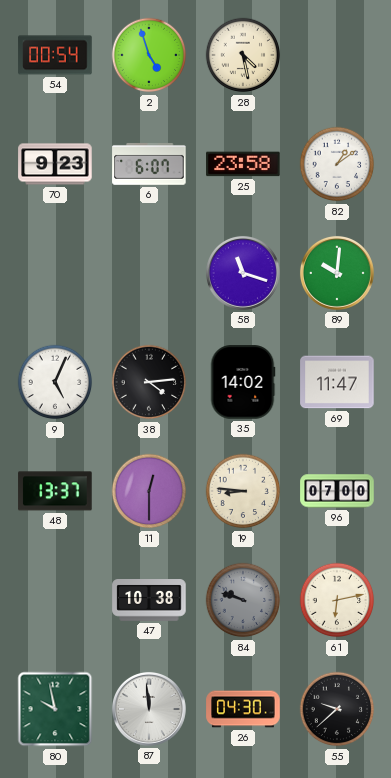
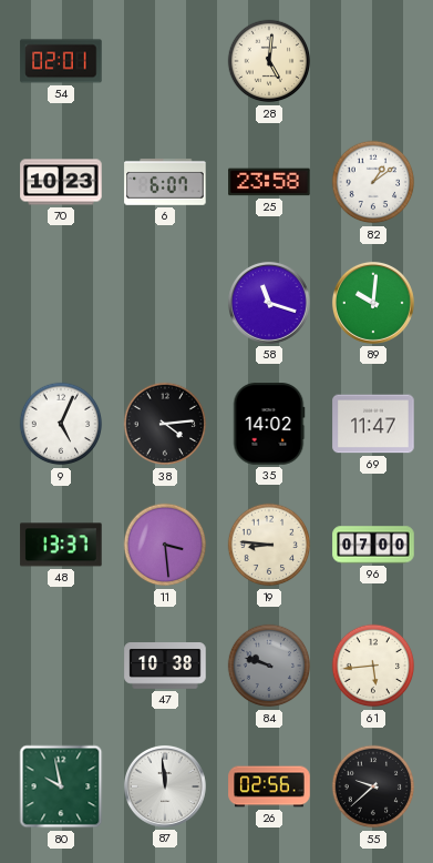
54: 00:54 -> 02:01 (61, 61)
2: 4:57 -> none (149, 55)
28: 4:28 -> 5:01 (269, 61)
70: 9:23 -> 10:23 (61, 182)
11: 12:30 -> 3:29 (165, 545)
61: 6:13 -> 5:44 (373, 666)
26: 04:30 -> 02:56 (269, 786)
